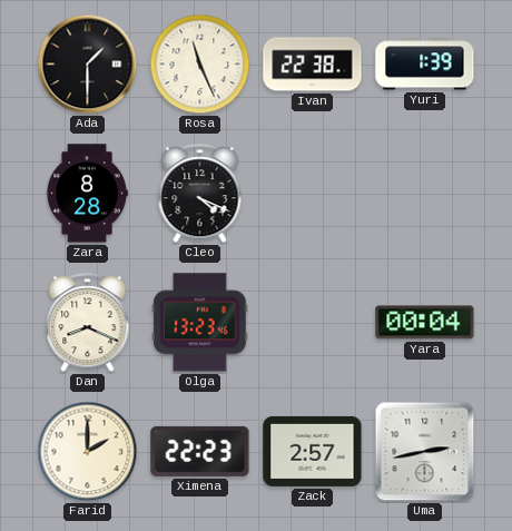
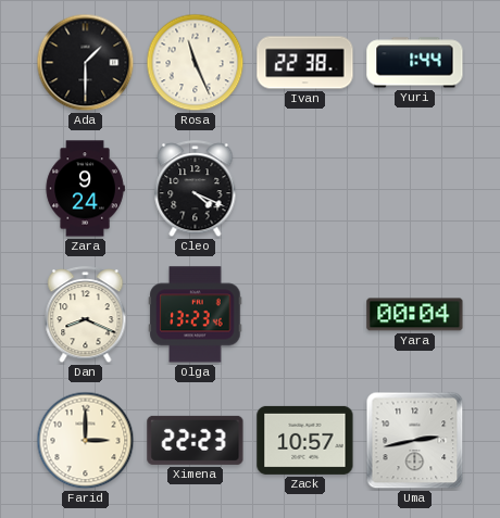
Yuri: 1:39 -> 1:44 (415, 63)
Zara: 8:28 -> 9:24 (85, 189)
Farid: 2:00 -> 3:00 (86, 441)
Zack: 2:57 -> 10:57 (305, 440)
